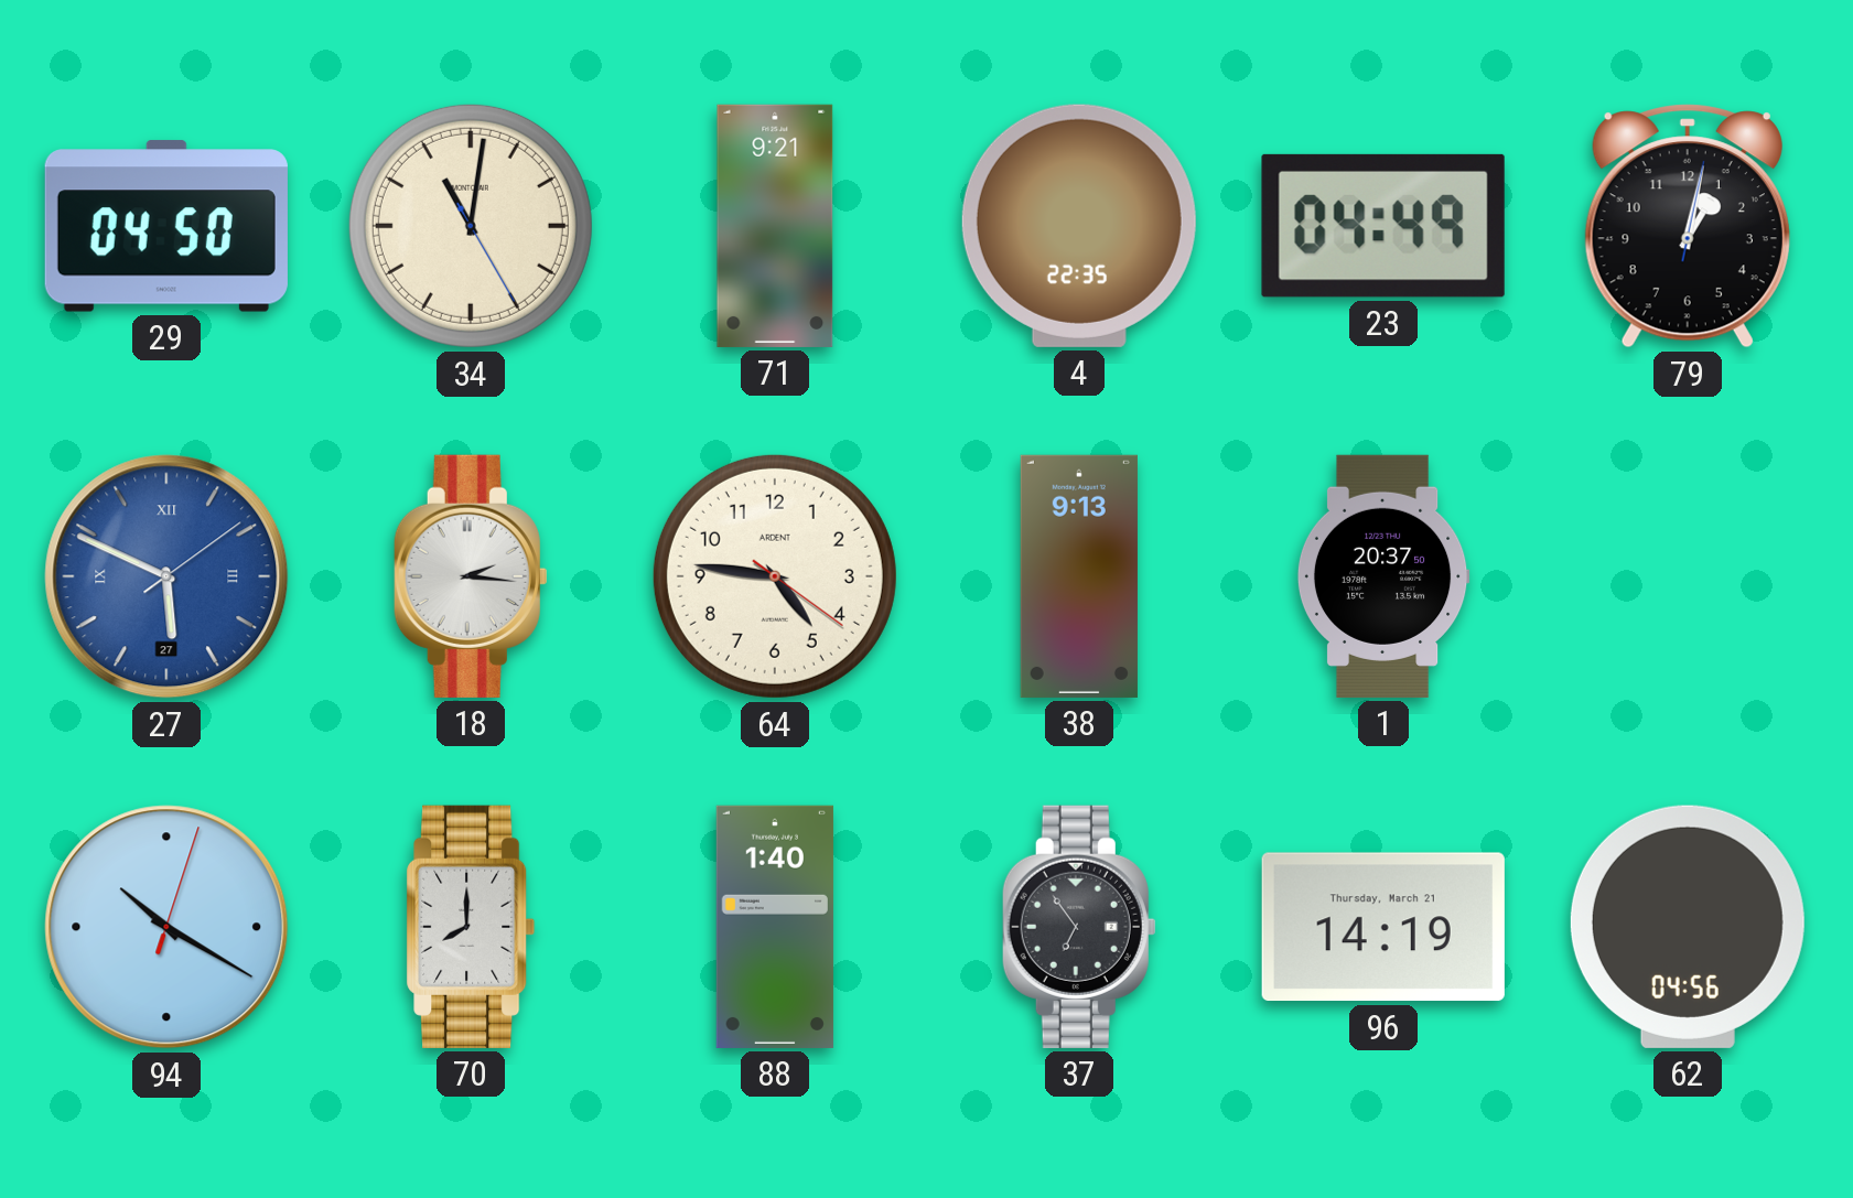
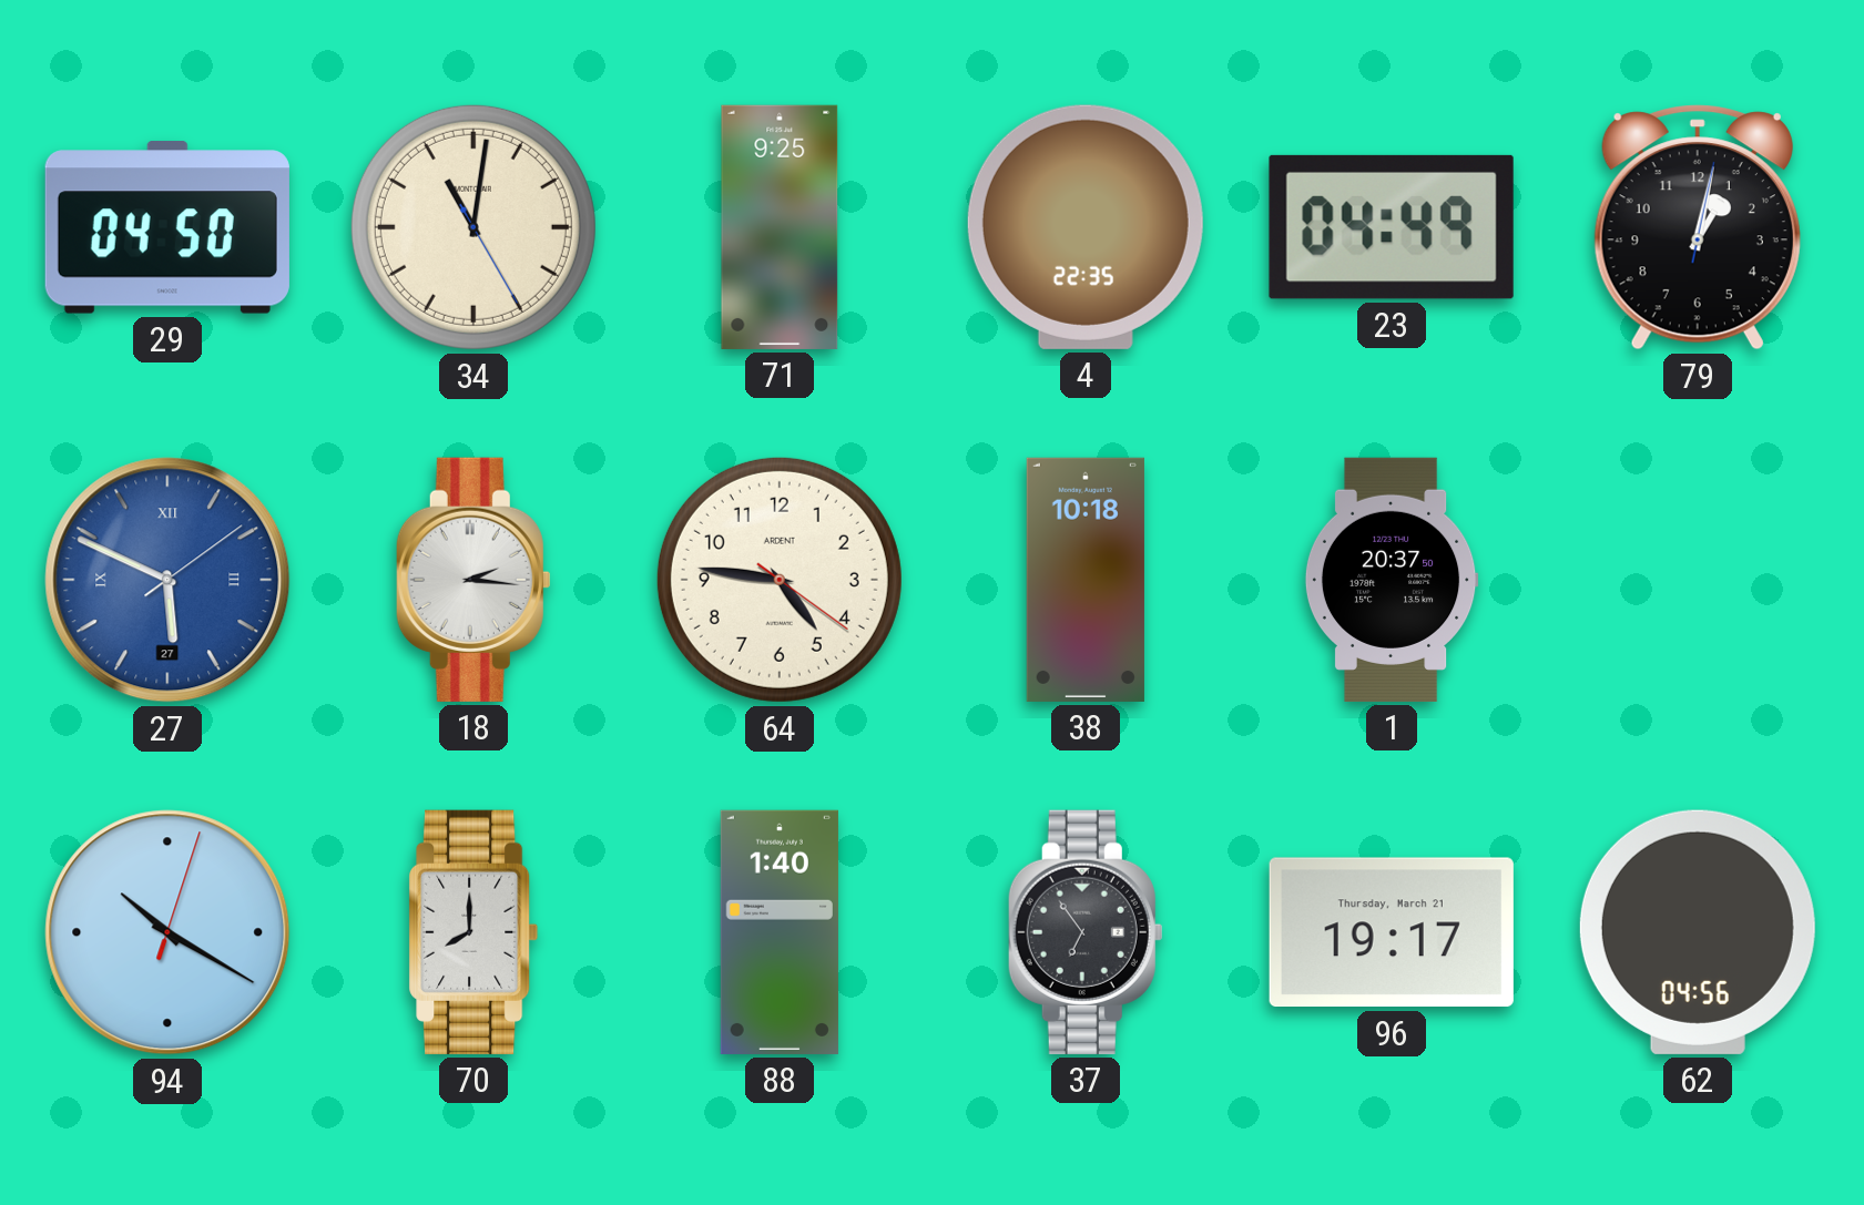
71: 9:21 -> 9:25 (780, 227)
38: 9:13 -> 10:18 (1086, 580)
96: 14:19 -> 19:17 (1392, 932)
